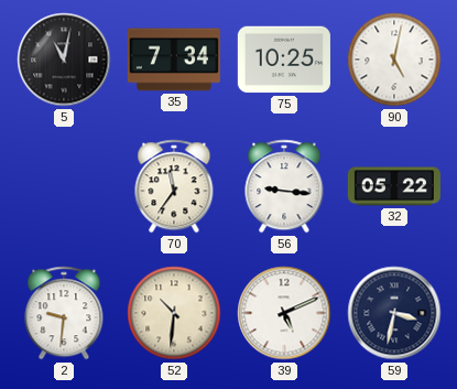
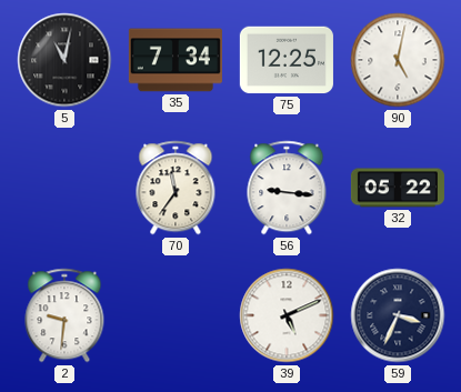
75: 10:25 -> 12:25 (287, 60)
52: 10:31 -> none (174, 313)
59: 3:32 -> 3:34 (398, 315)
